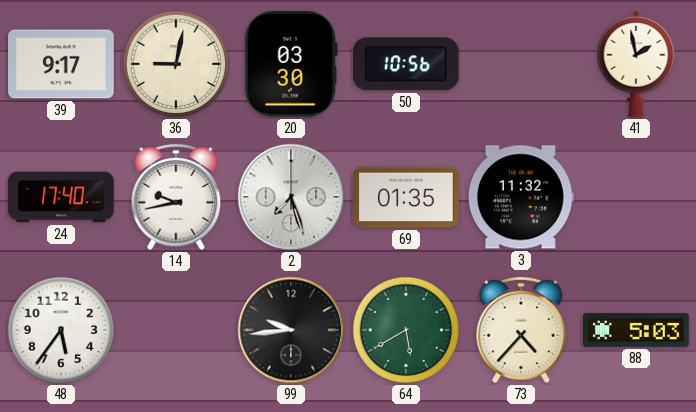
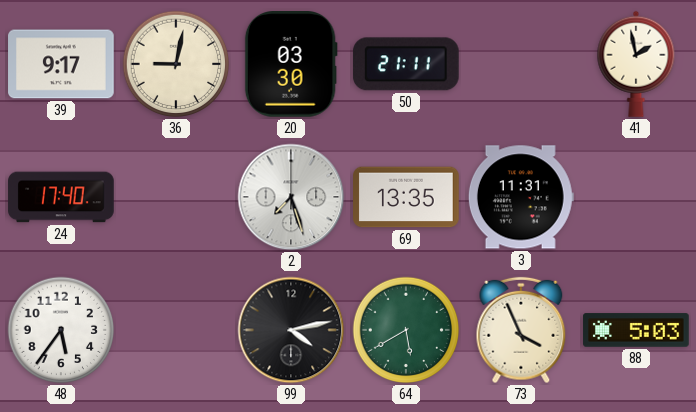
50: 10:56 -> 21:11 (406, 64)
14: 9:43 -> none (176, 197)
69: 01:35 -> 13:35 (406, 197)
3: 11:32 -> 11:31 (521, 197)
99: 9:44 -> 4:13 (291, 330)
73: 4:37 -> 3:56 (521, 330)
